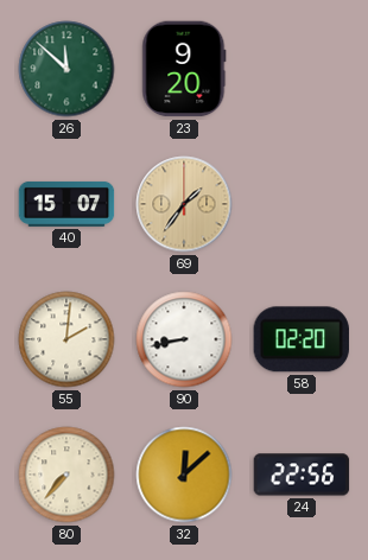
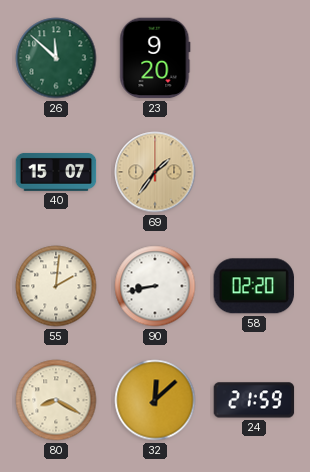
80: 7:37 -> 8:20 (56, 400)
24: 22:56 -> 21:59 (254, 400)
